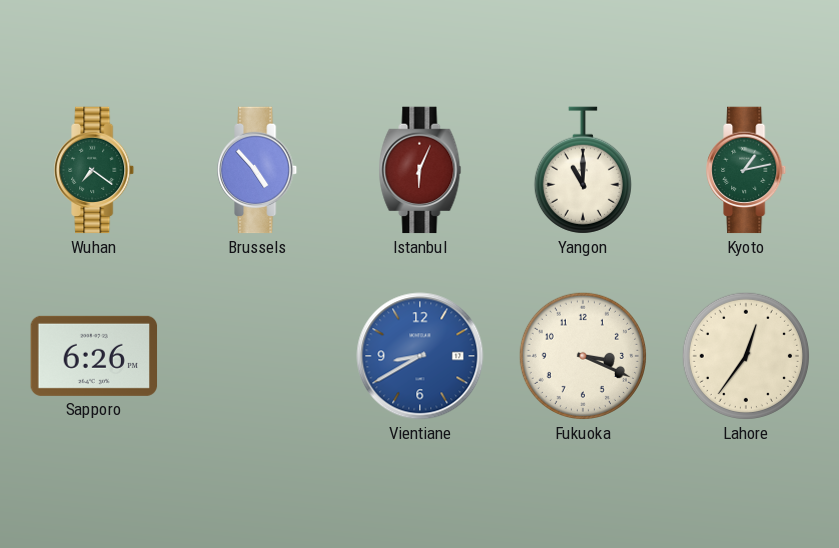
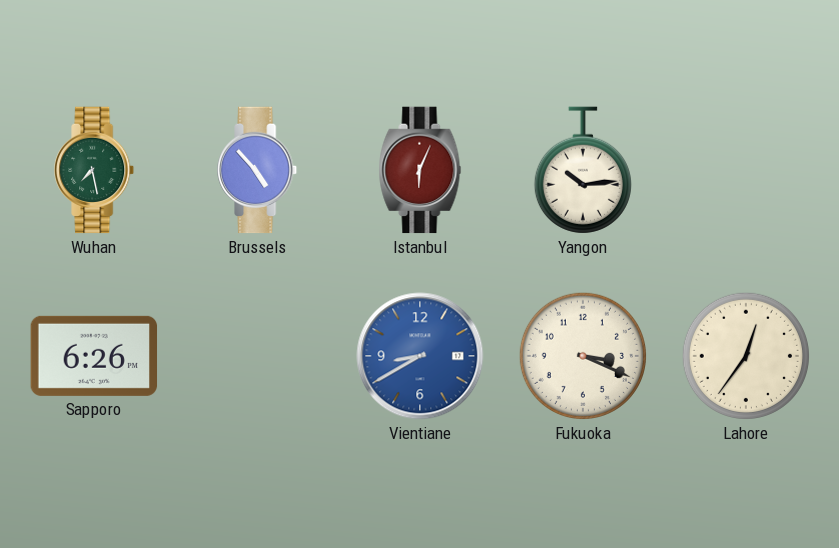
Wuhan: 7:21 -> 7:28 (95, 170)
Yangon: 11:00 -> 10:14 (583, 170)
Kyoto: 1:13 -> none (747, 170)
